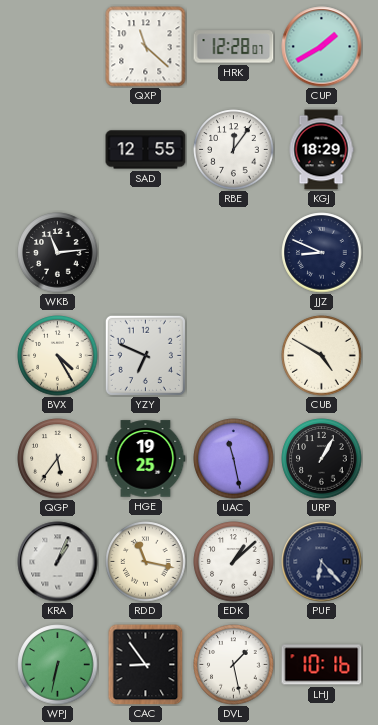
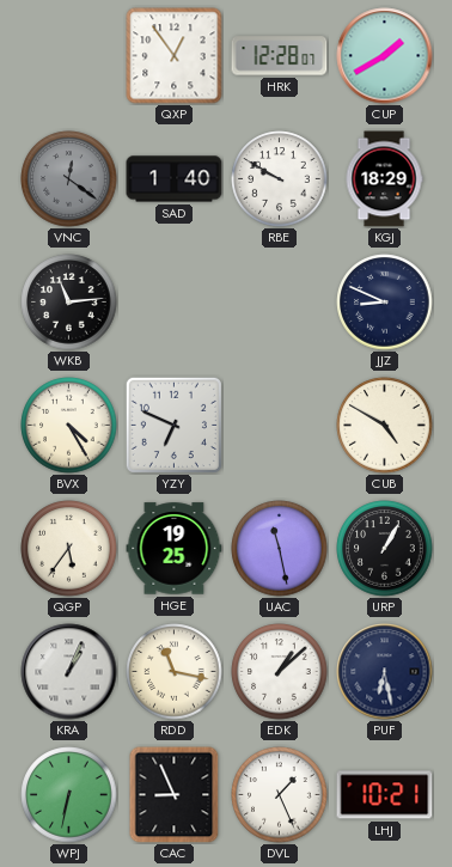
QXP: 11:22 -> 12:54 (175, 56)
VNC: none -> 12:21 (69, 179)
SAD: 12:55 -> 1:40 (175, 179)
RBE: 12:06 -> 9:50 (280, 179)
PUF: 6:23 -> 6:28 (385, 672)
CAC: 8:54 -> 8:56 (175, 794)
DVL: 1:28 -> 1:26 (280, 795)
LHJ: 10:16 -> 10:21 (385, 795)
